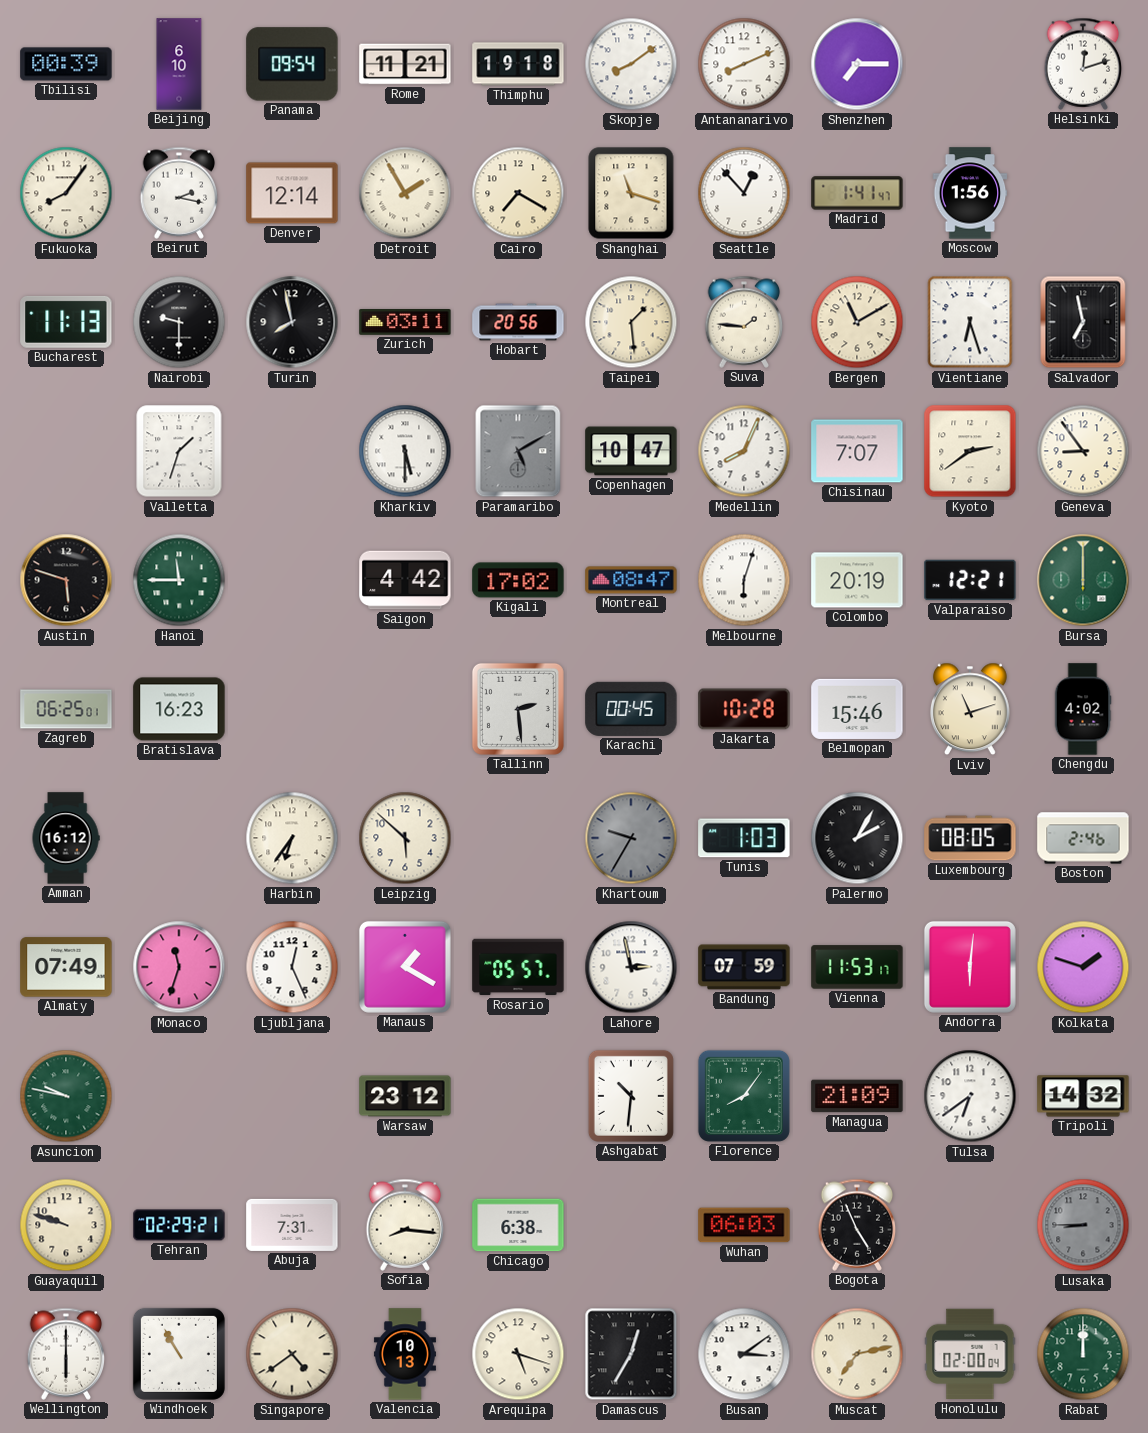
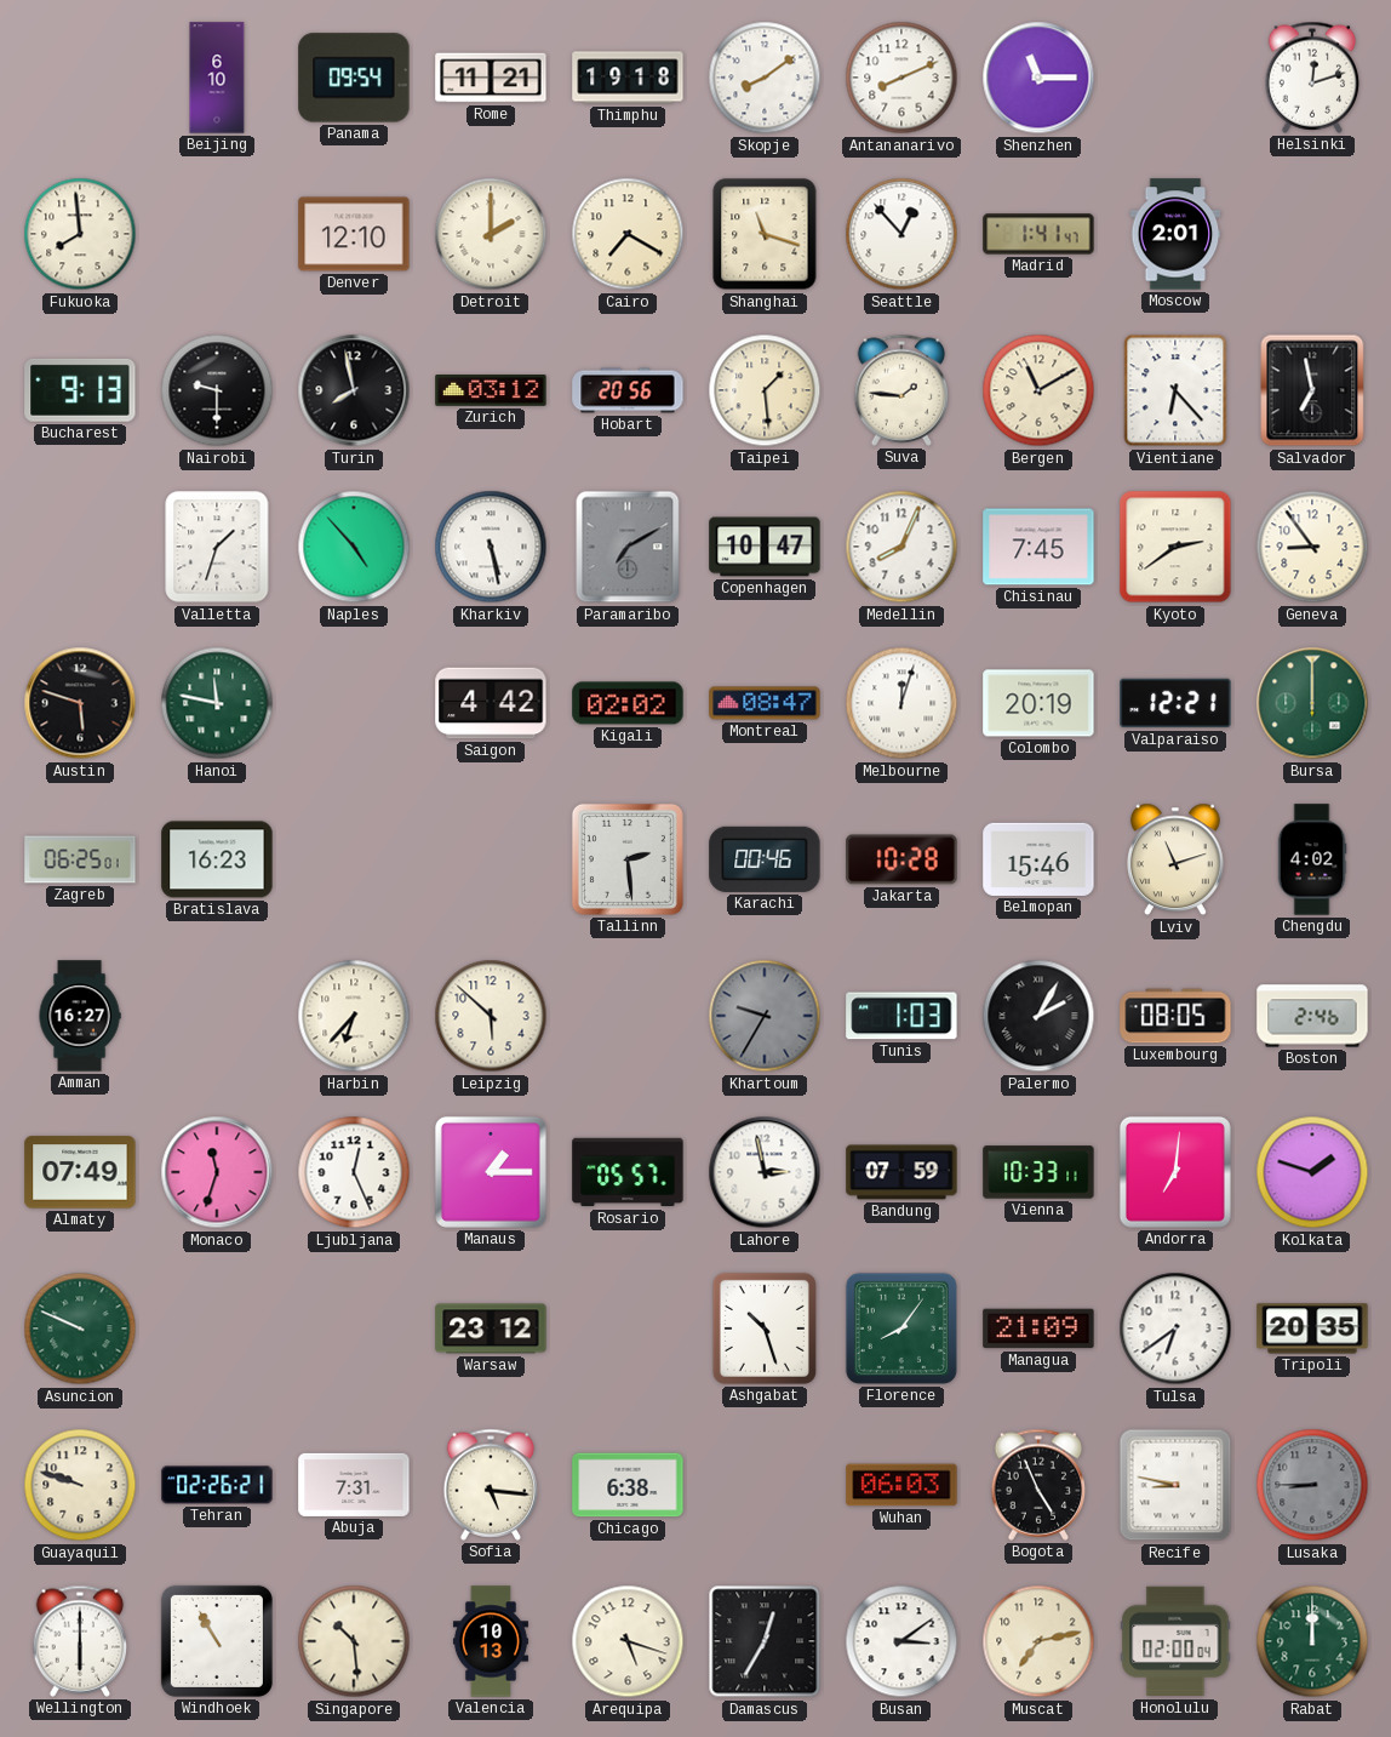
Tbilisi: 00:39 -> none (66, 64)
Shenzhen: 7:15 -> 11:15 (1038, 78)
Fukuoka: 8:06 -> 7:59 (80, 234)
Beirut: 2:17 -> none (179, 193)
Denver: 12:14 -> 12:10 (354, 234)
Detroit: 1:55 -> 2:00 (491, 234)
Moscow: 1:56 -> 2:01 (1175, 234)
Bucharest: 11:13 -> 9:13 (80, 390)
Zurich: 03:11 -> 03:12 (491, 390)
Vientiane: 6:27 -> 6:23 (1175, 390)
Naples: none -> 4:53 (354, 547)
Kharkiv: 5:30 -> 5:28 (491, 547)
Paramaribo: 5:10 -> 7:10 (628, 547)
Chisinau: 7:07 -> 7:45 (1038, 547)
Hanoi: 11:45 -> 11:47 (217, 703)
Kigali: 17:02 -> 02:02 (628, 703)
Melbourne: 6:03 -> 12:03 (901, 703)
Karachi: 00:45 -> 00:46 (765, 859)
Amman: 16:12 -> 16:27 (80, 1016)
Harbin: 6:36 -> 6:37 (354, 1016)
Manaus: 1:20 -> 1:15 (491, 1172)
Vienna: 11:53 -> 10:33 (1038, 1172)
Andorra: 6:01 -> 7:01 (1175, 1172)
Asuncion: 9:47 -> 9:49 (80, 1329)
Ashgabat: 10:31 -> 10:27 (765, 1329)
Tripoli: 14:32 -> 20:35 (1312, 1329)
Tehran: 02:29 -> 02:26 (217, 1485)
Sofia: 8:16 -> 5:16 (491, 1485)
Recife: none -> 8:47 (1175, 1485)
Singapore: 4:39 -> 10:29 (354, 1641)
